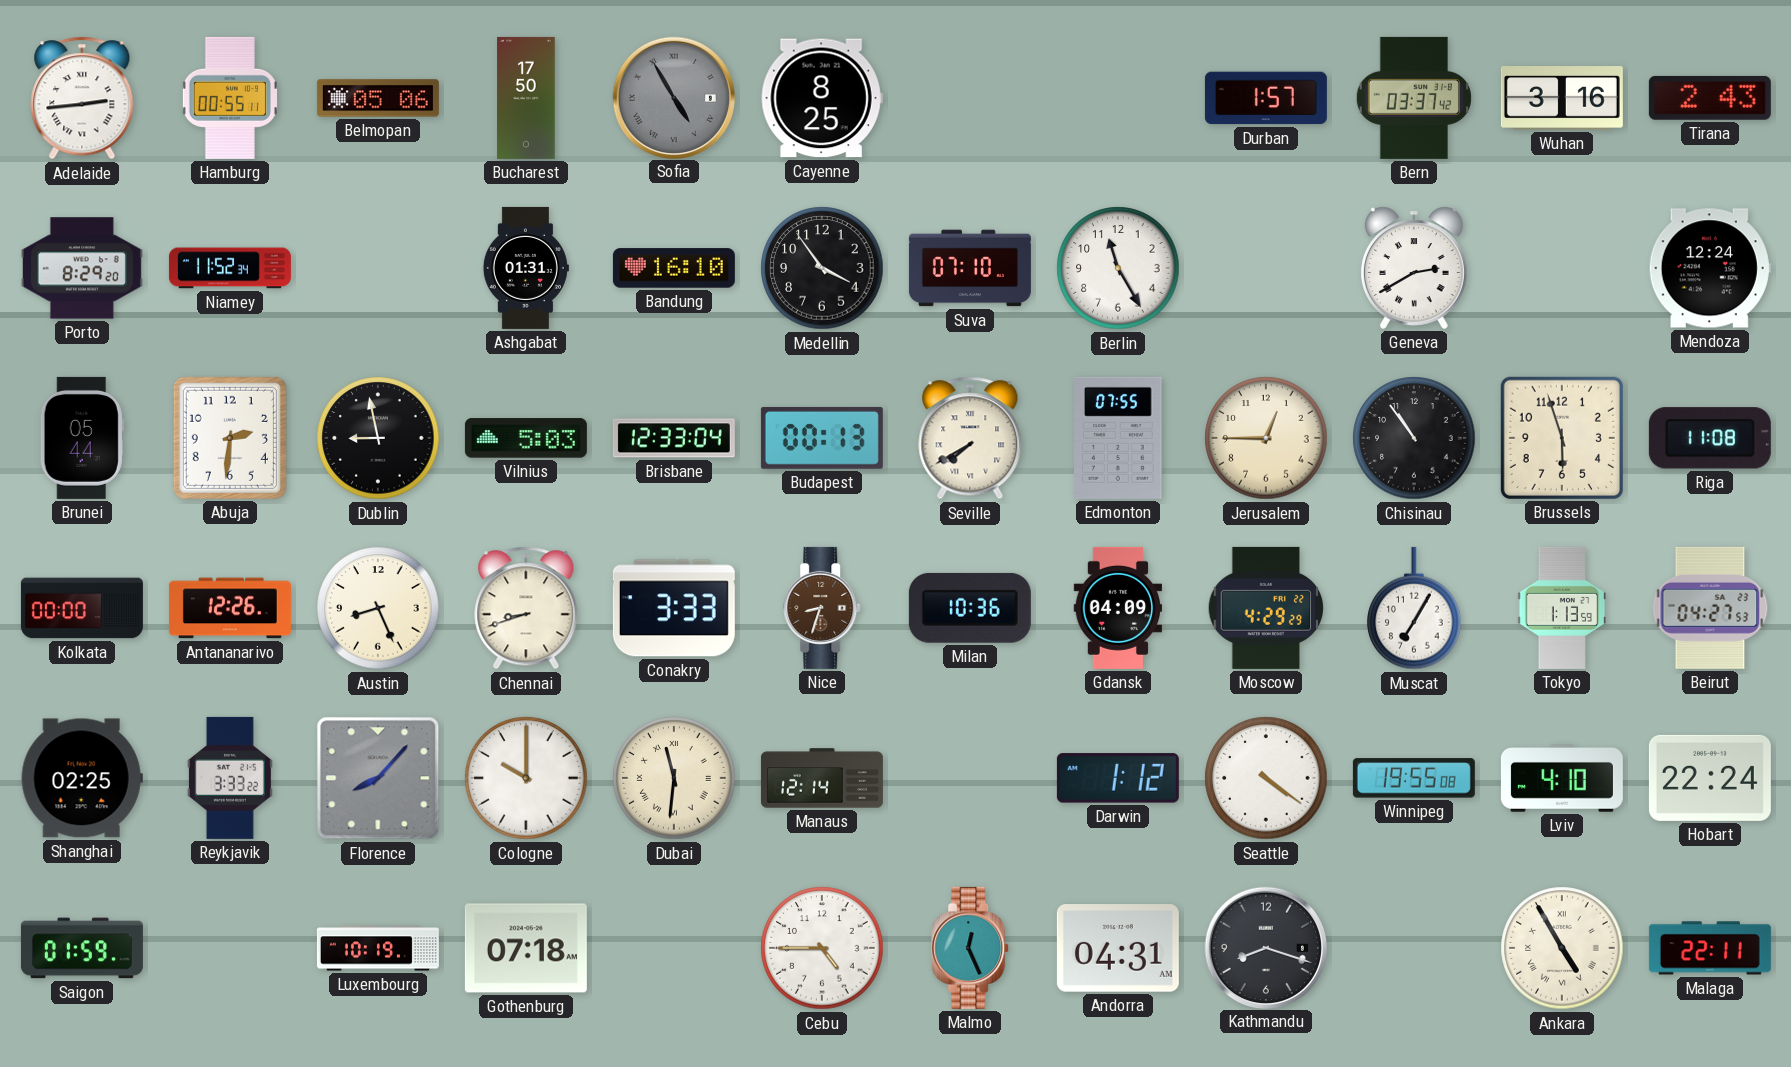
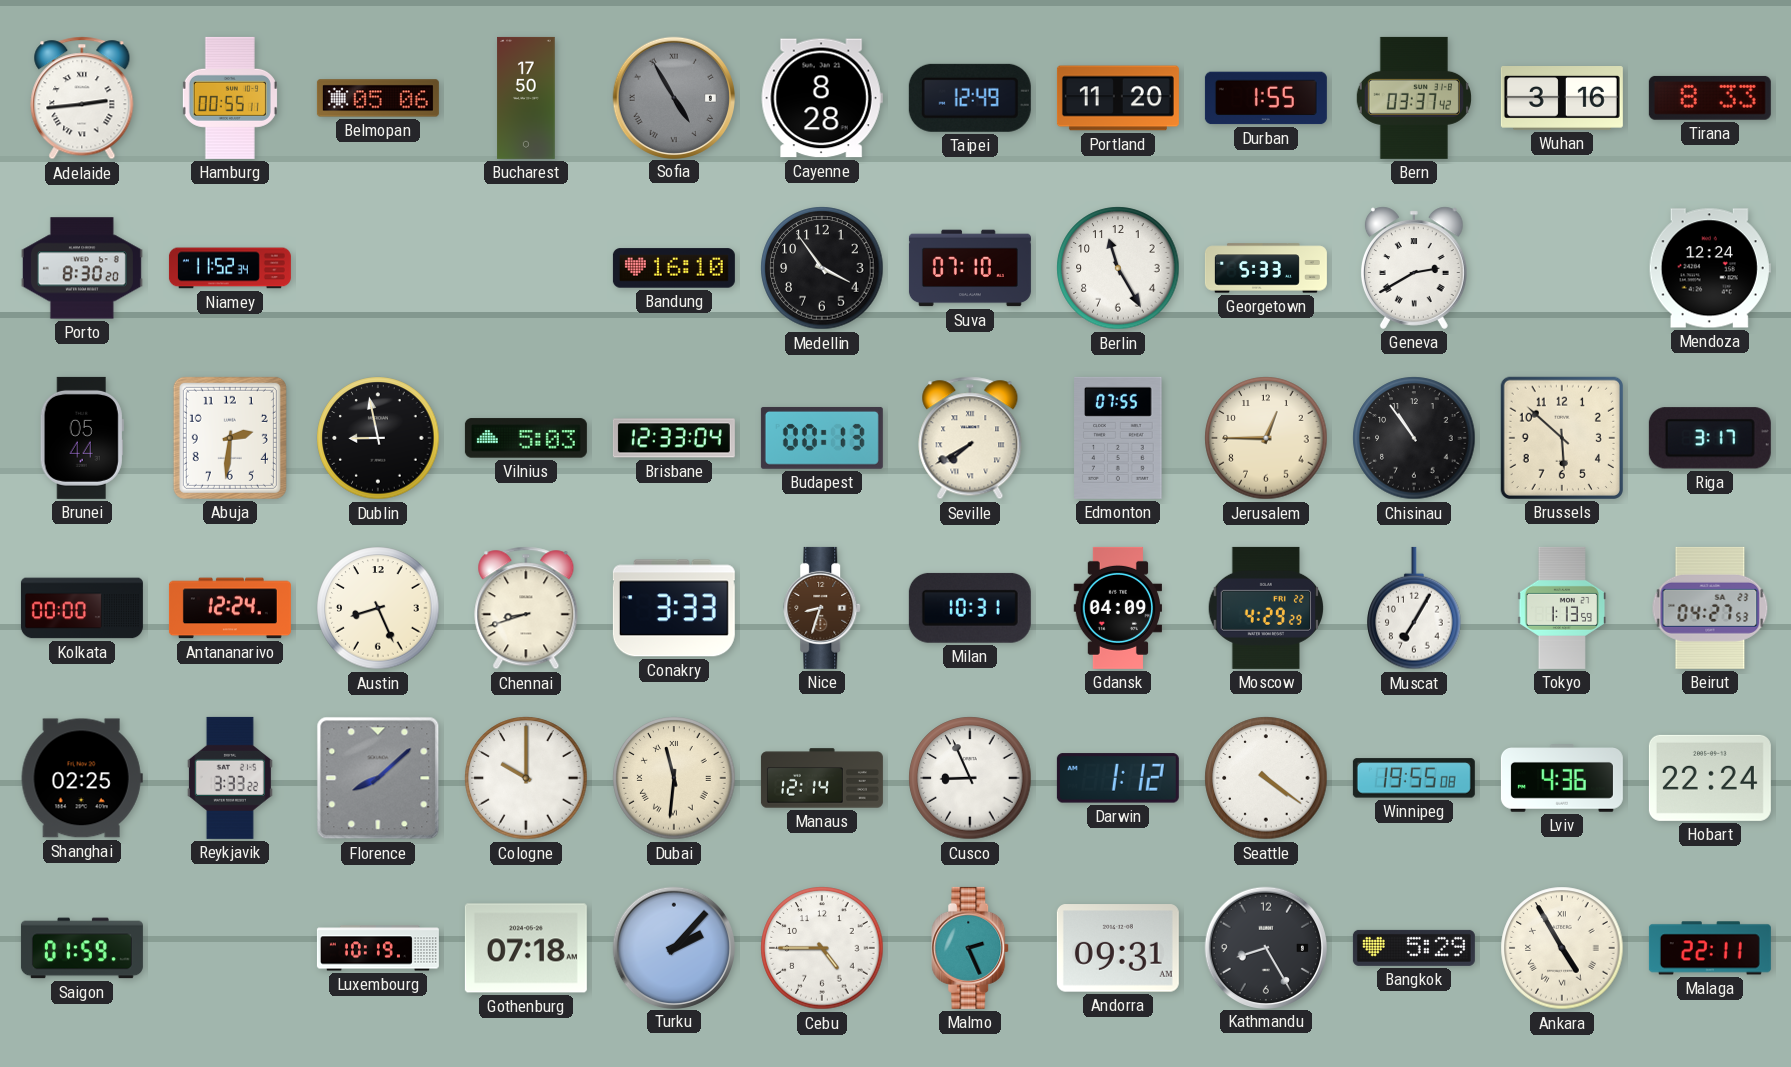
Cayenne: 8:25 -> 8:28 (822, 98)
Taipei: none -> 12:49 (970, 98)
Portland: none -> 11:20 (1118, 98)
Durban: 1:57 -> 1:55 (1266, 98)
Tirana: 2:43 -> 8:33 (1710, 98)
Porto: 8:29 -> 8:30 (82, 268)
Ashgabat: 01:31 -> none (526, 268)
Georgetown: none -> 5:33 (1266, 268)
Brussels: 5:57 -> 5:52 (1562, 438)
Riga: 11:08 -> 3:17 (1710, 438)
Antananarivo: 12:26 -> 12:24 (230, 608)
Milan: 10:36 -> 10:31 (970, 608)
Florence: 8:07 -> 8:08 (378, 778)
Cusco: none -> 8:56 (970, 778)
Lviv: 4:10 -> 4:36 (1562, 778)
Turku: none -> 2:07 (673, 947)
Malmo: 12:26 -> 2:26 (971, 948)
Andorra: 04:31 -> 09:31 (1118, 948)
Kathmandu: 8:18 -> 8:25 (1265, 947)
Bangkok: none -> 5:29 (1414, 948)
